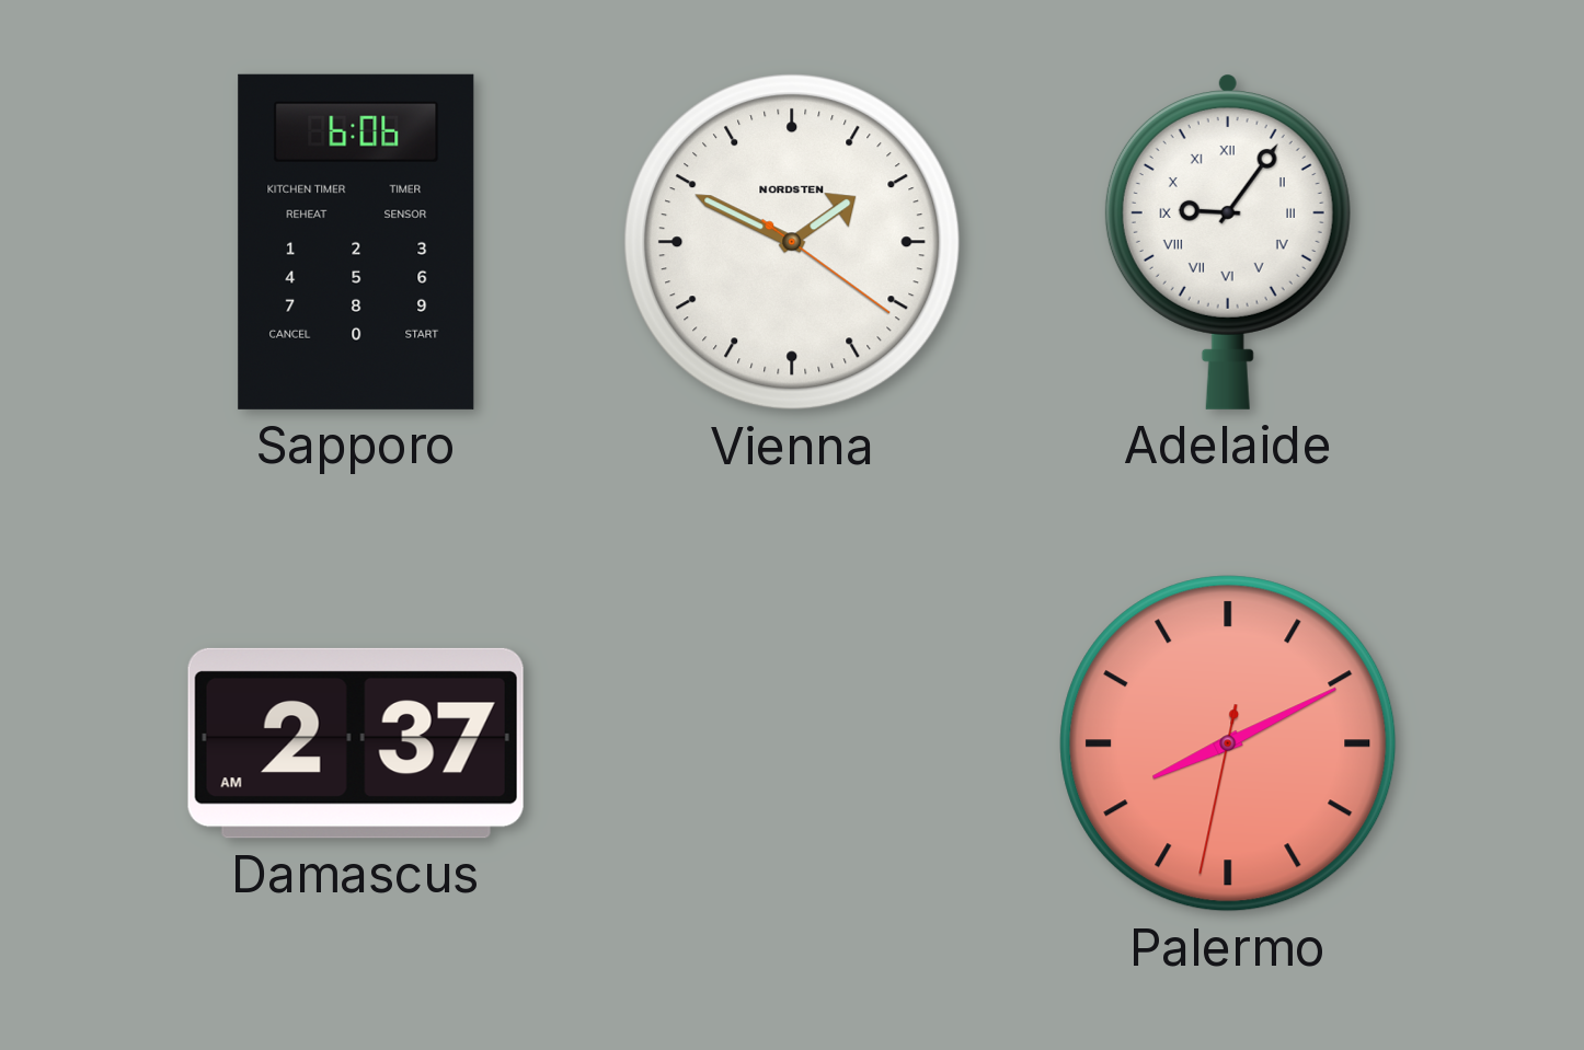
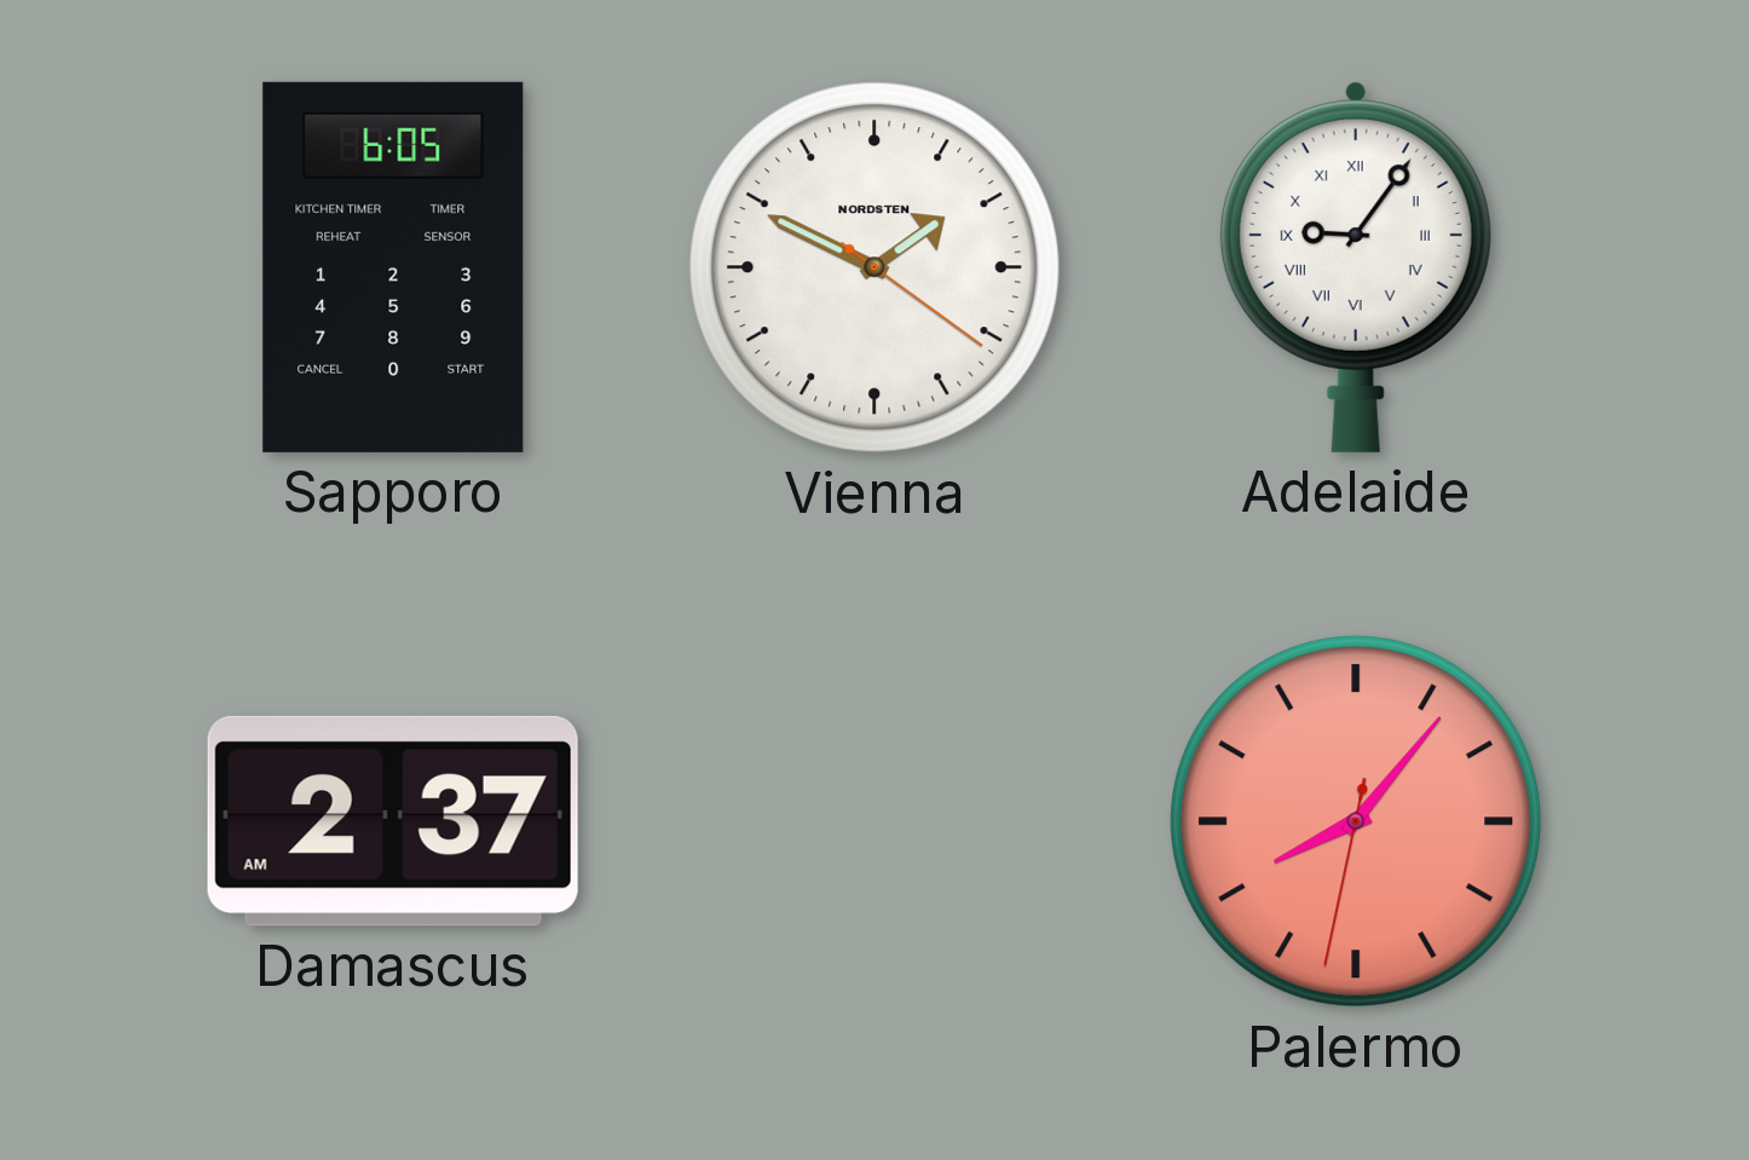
Sapporo: 6:06 -> 6:05 (393, 267)
Palermo: 8:10 -> 8:06 (1356, 821)
